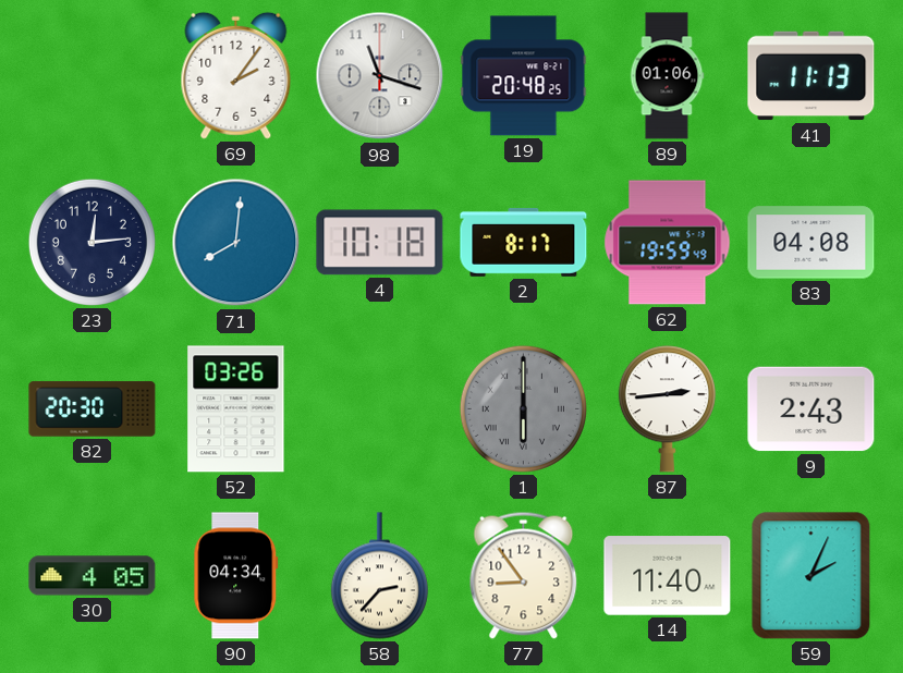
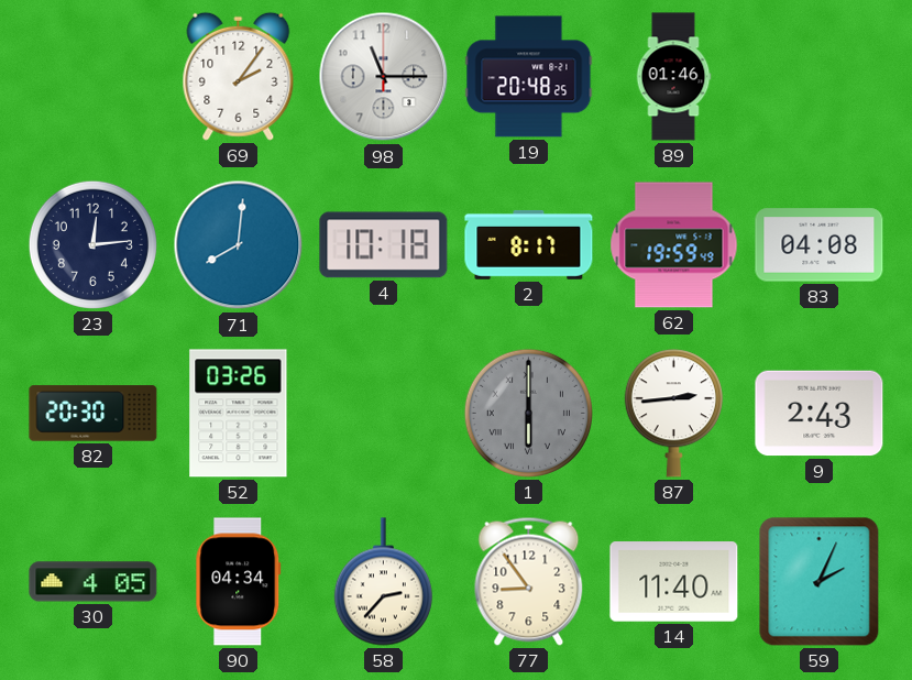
98: 11:18 -> 11:15 (384, 77)
89: 01:06 -> 01:46 (673, 77)
41: 11:13 -> none (812, 76)
